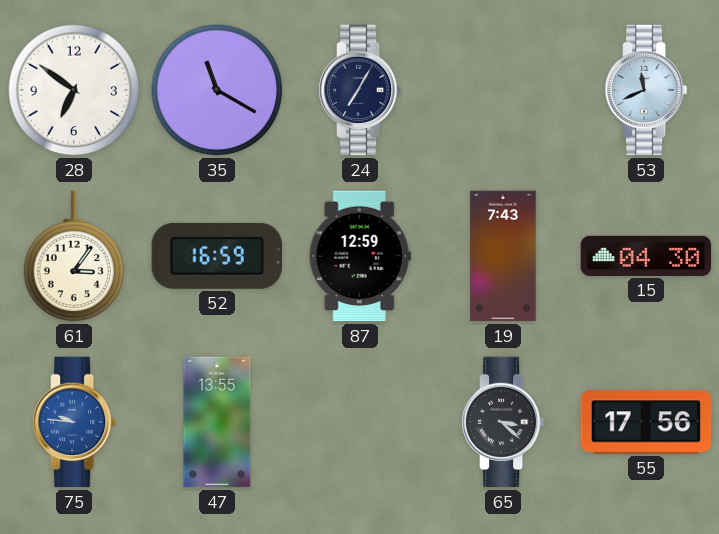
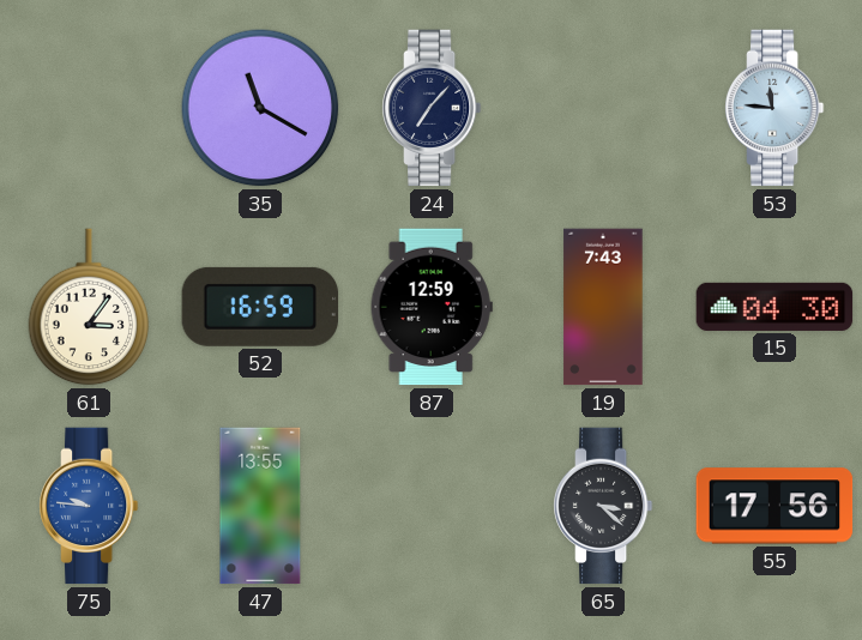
28: 6:51 -> none (74, 90)
24: 7:05 -> 7:07 (432, 108)
53: 11:41 -> 11:46 (774, 108)
